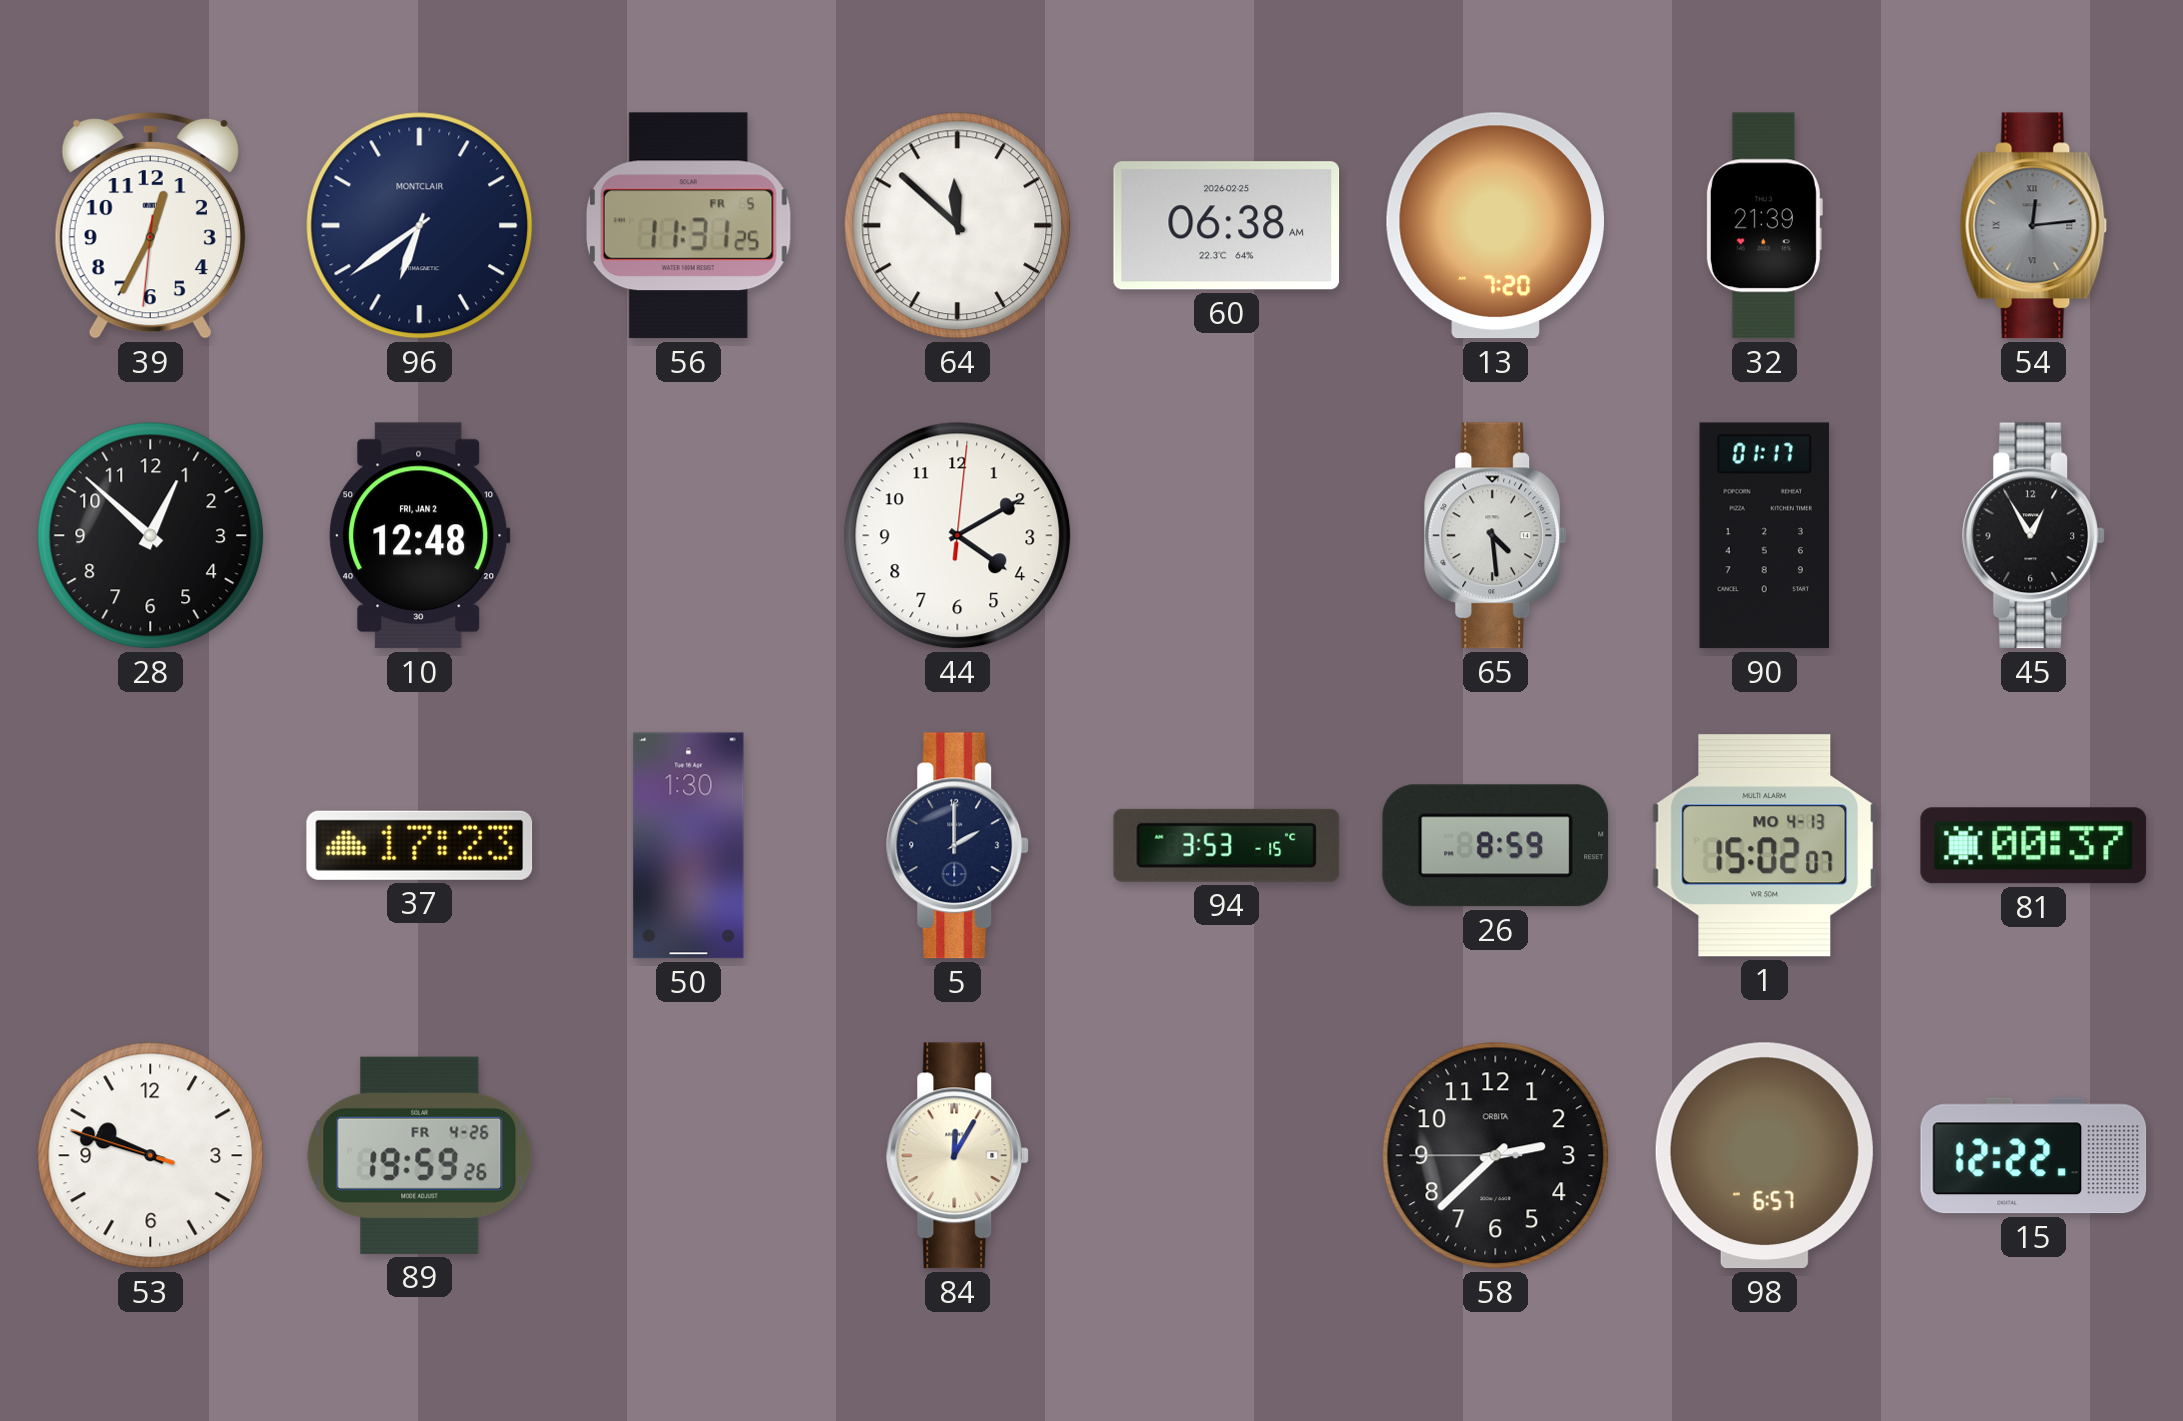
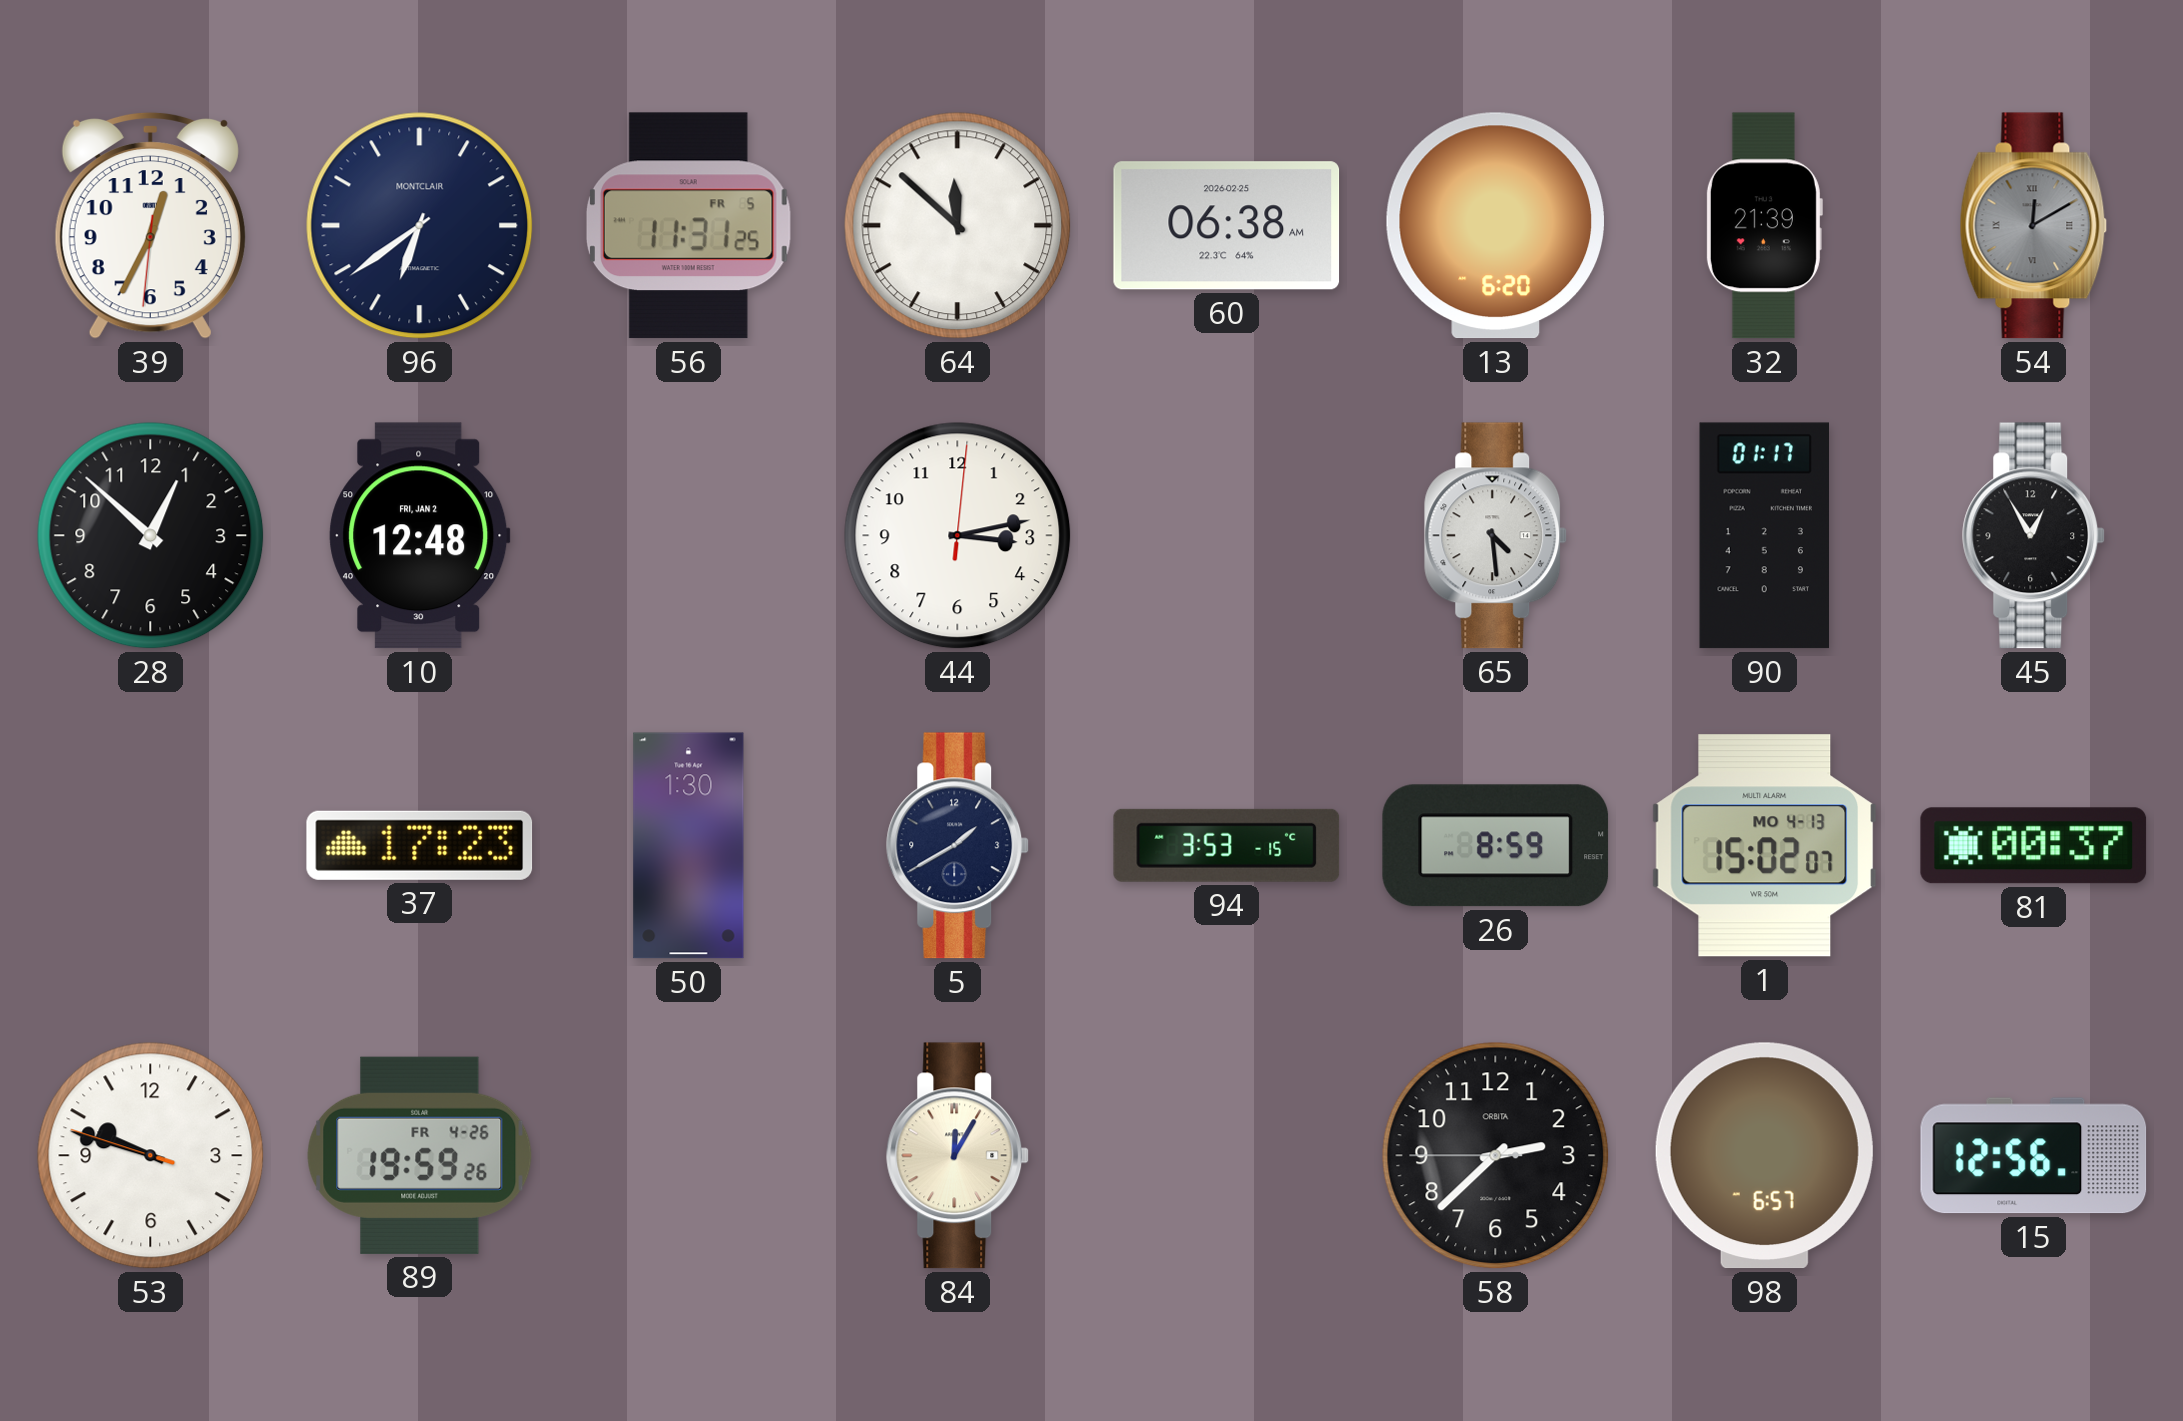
13: 7:20 -> 6:20 (1495, 226)
54: 12:14 -> 12:10 (2034, 226)
44: 4:10 -> 3:13 (958, 536)
5: 2:00 -> 1:40 (958, 846)
15: 12:22 -> 12:56 (2034, 1156)
